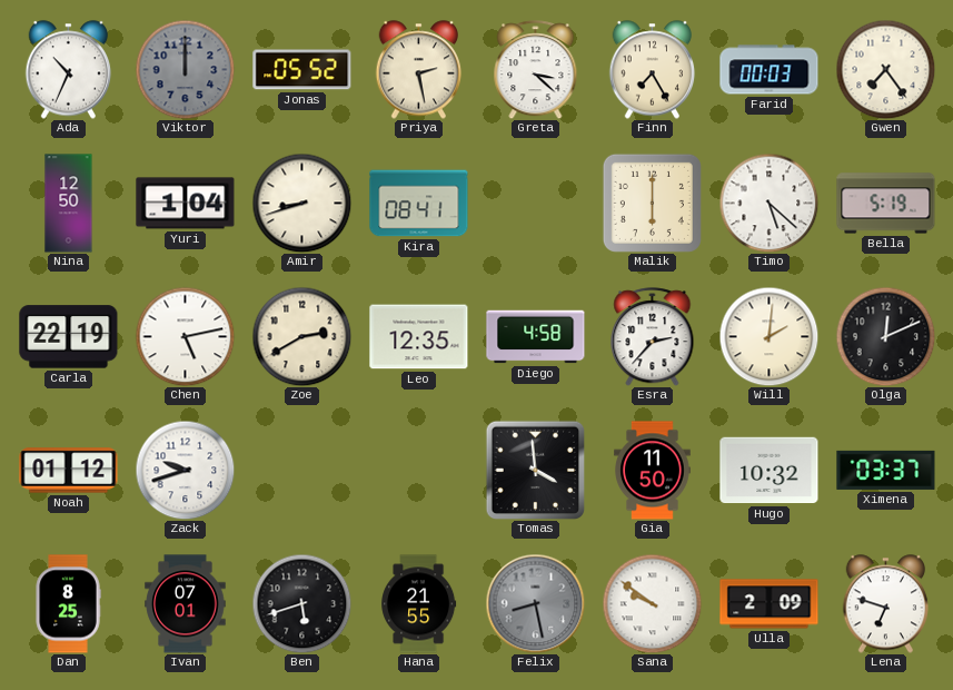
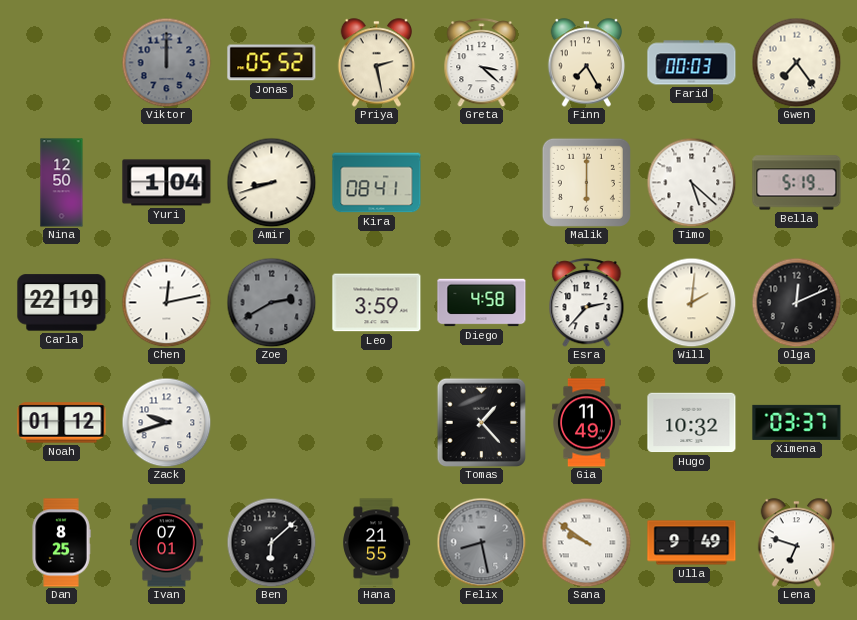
Ada: 10:34 -> none (69, 70)
Chen: 5:13 -> 12:13 (166, 302)
Zoe dial: cream -> grey (271, 302)
Leo: 12:35 -> 3:59 (377, 303)
Tomas: 3:59 -> 1:23 (481, 422)
Gia: 11:50 -> 11:49 (587, 423)
Ben: 5:42 -> 6:08 (271, 542)
Ulla: 2:09 -> 9:49 (692, 543)
